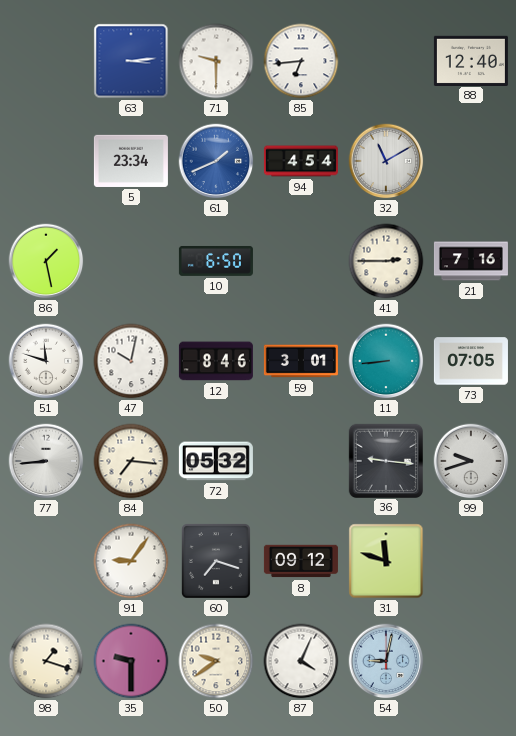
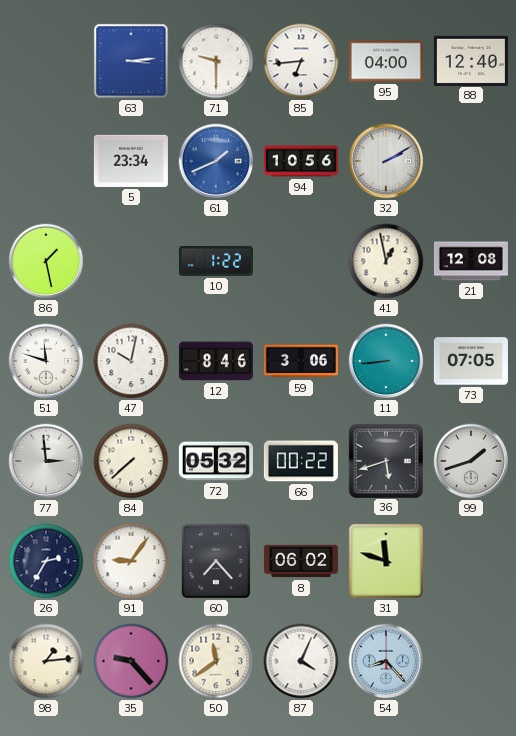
95: none -> 04:00 (386, 61)
94: 4:54 -> 10:56 (301, 161)
32: 11:10 -> 2:10 (386, 161)
10: 6:50 -> 1:22 (216, 261)
41: 2:45 -> 12:58 (386, 261)
21: 7:16 -> 12:08 (471, 261)
59: 3:01 -> 3:06 (301, 361)
77: 8:44 -> 2:59 (46, 461)
84: 7:16 -> 7:38 (131, 461)
66: none -> 00:22 (301, 461)
36: 9:16 -> 5:42 (385, 460)
99: 9:42 -> 1:42 (471, 461)
26: none -> 2:35 (46, 561)
60: 7:18 -> 7:23 (216, 562)
8: 09:12 -> 06:02 (301, 561)
98: 1:18 -> 1:14 (46, 661)
35: 9:30 -> 9:23 (131, 661)
50: 9:39 -> 11:39 (216, 661)
54: 9:02 -> 8:23 (386, 661)
